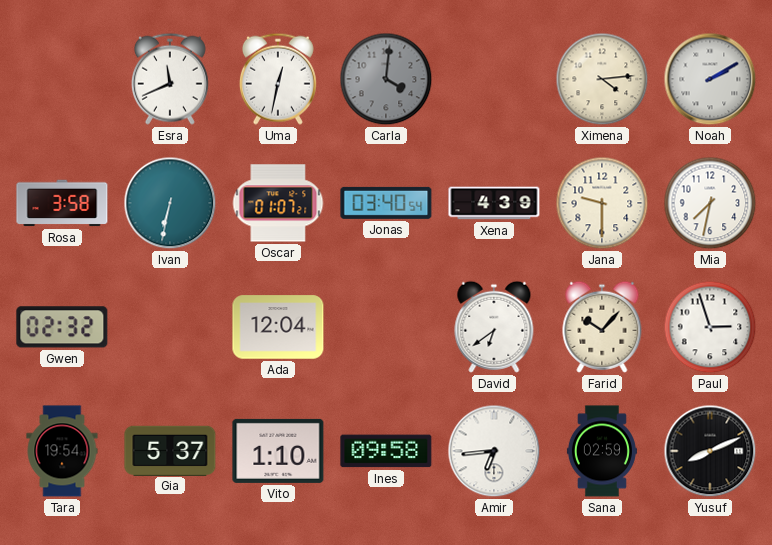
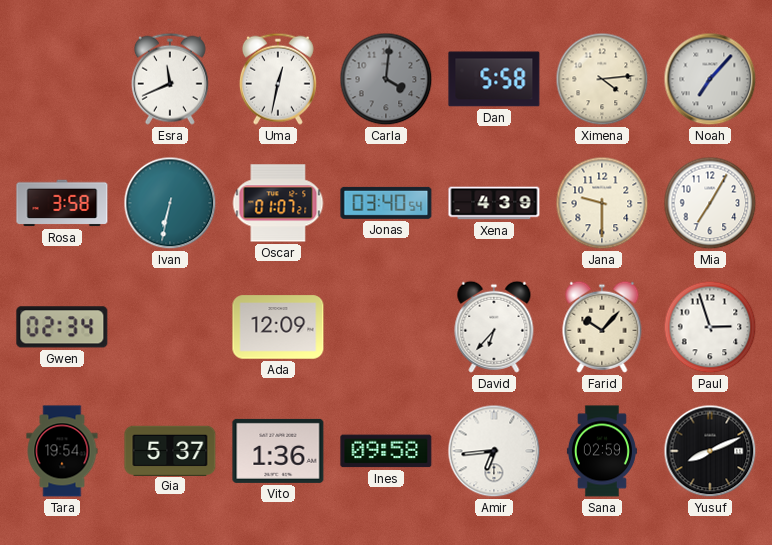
Dan: none -> 5:58 (494, 79)
Noah: 2:10 -> 7:07 (710, 79)
Mia: 7:32 -> 7:05 (710, 203)
Gwen: 02:32 -> 02:34 (62, 327)
Ada: 12:04 -> 12:09 (278, 327)
David: 6:39 -> 6:37 (494, 327)
Vito: 1:10 -> 1:36 (278, 451)
